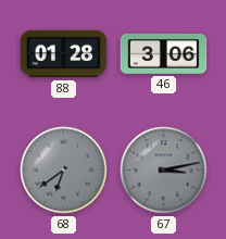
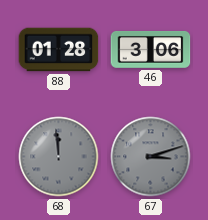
68: 6:39 -> 11:59 (59, 157)
67: 3:13 -> 3:12 (151, 157)
